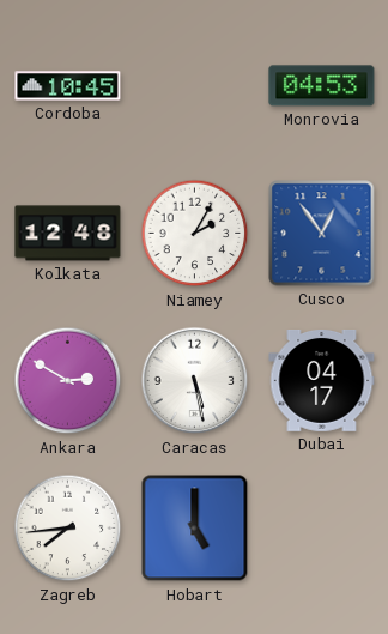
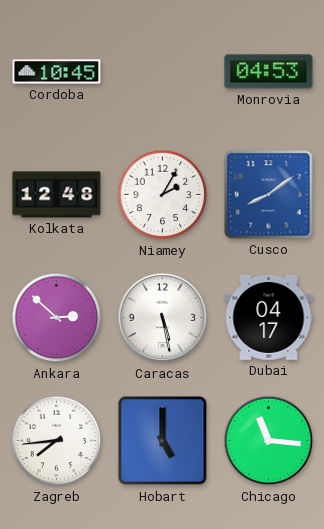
Cusco: 12:54 -> 8:09 (269, 195)
Ankara: 2:50 -> 2:52 (57, 318)
Chicago: none -> 11:16 (269, 441)
